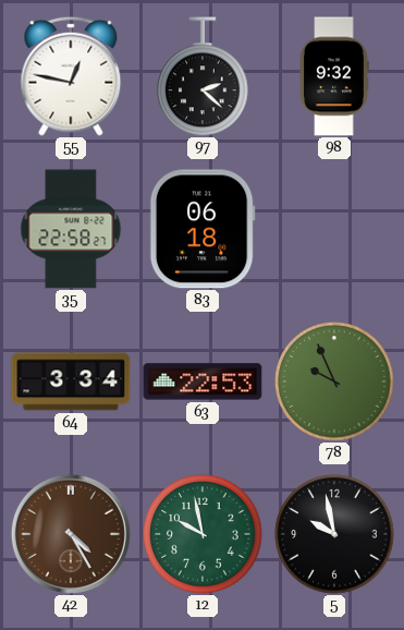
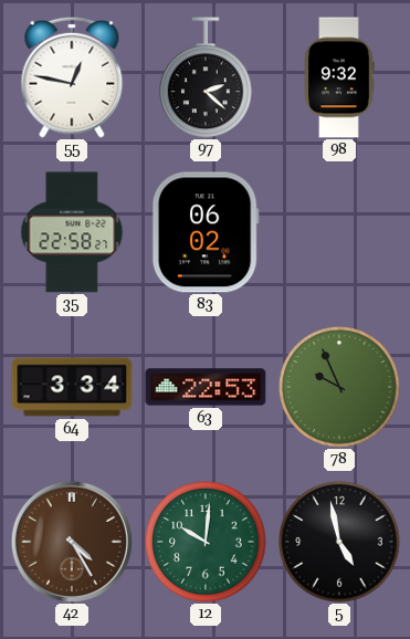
83: 06:18 -> 06:02 (206, 232)
12: 9:58 -> 10:01 (206, 542)
5: 9:58 -> 4:58 (339, 542)
